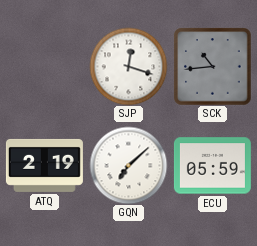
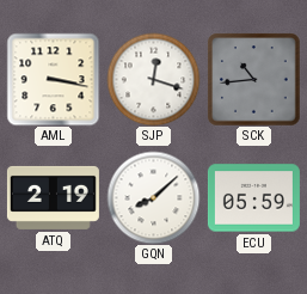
AML: none -> 3:17 (53, 79)
GQN: 7:08 -> 8:08 (153, 197)
